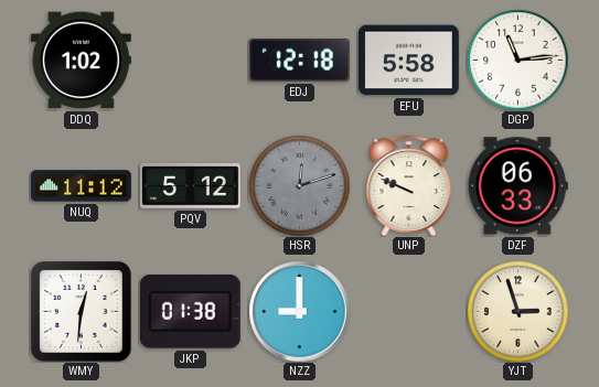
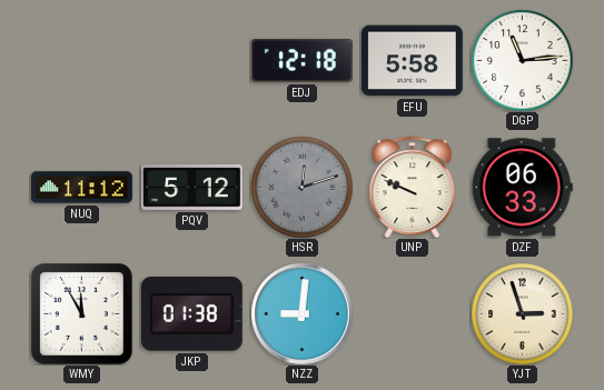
DDQ: 1:02 -> none (81, 61)
WMY: 12:31 -> 11:55 (82, 314)
NZZ: 9:00 -> 9:01 (301, 313)
